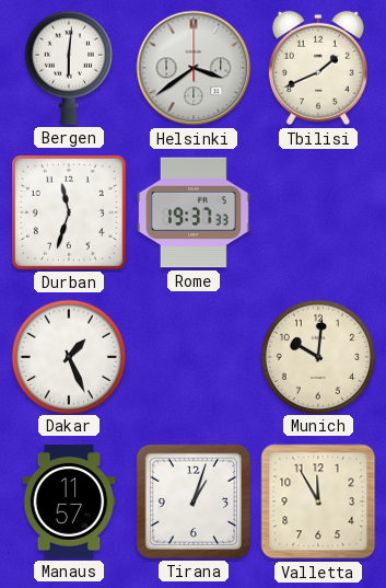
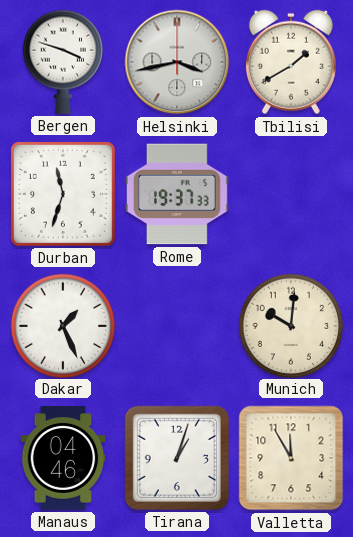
Bergen: 6:01 -> 3:48 (63, 62)
Helsinki: 3:39 -> 3:43 (177, 62)
Tbilisi: 1:41 -> 1:40 (291, 62)
Manaus: 11:57 -> 04:46 (63, 458)
